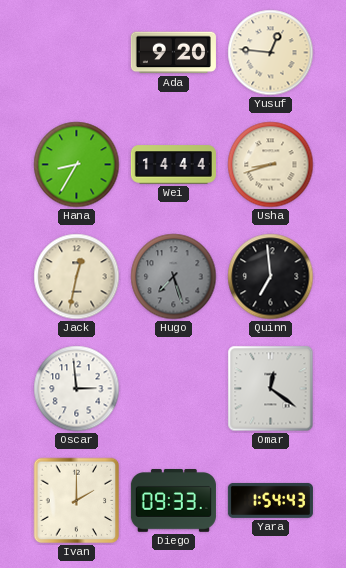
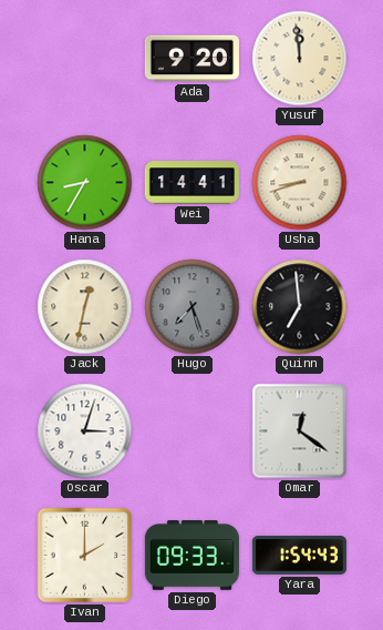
Yusuf: 12:46 -> 11:59 (300, 59)
Wei: 14:44 -> 14:41 (191, 183)
Oscar: 2:59 -> 3:03 (85, 431)
